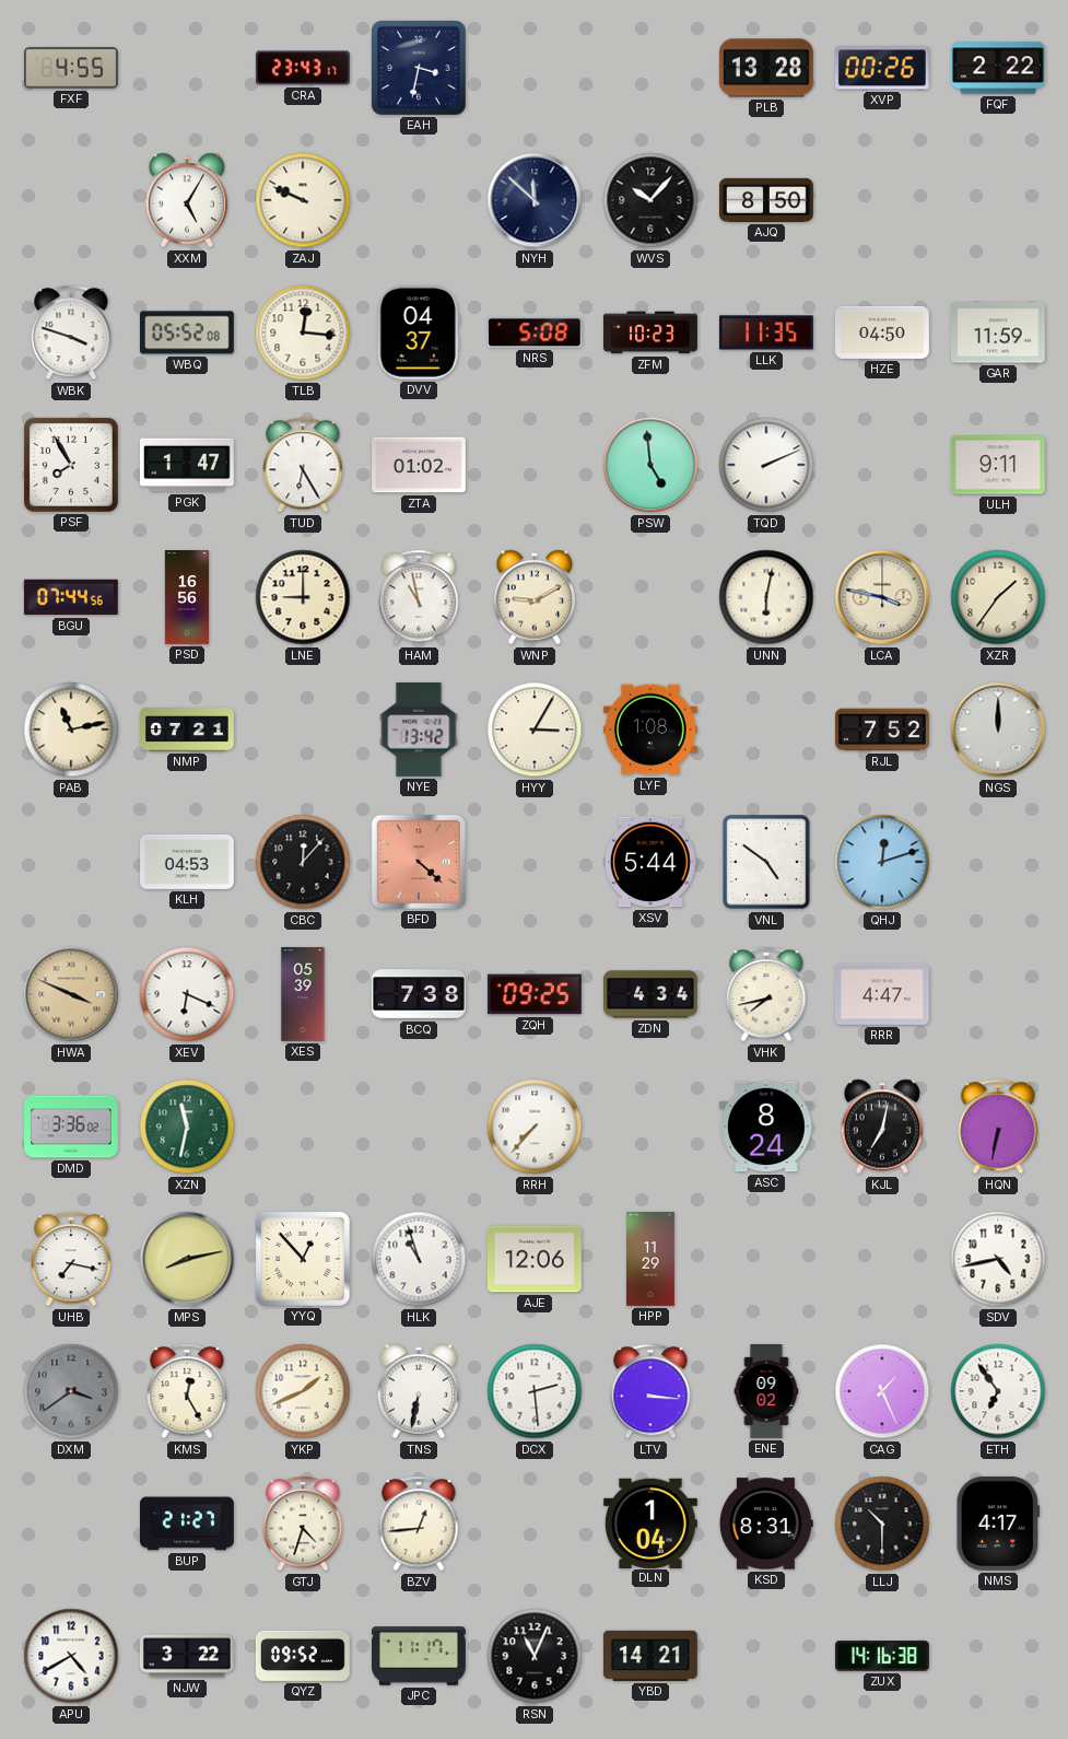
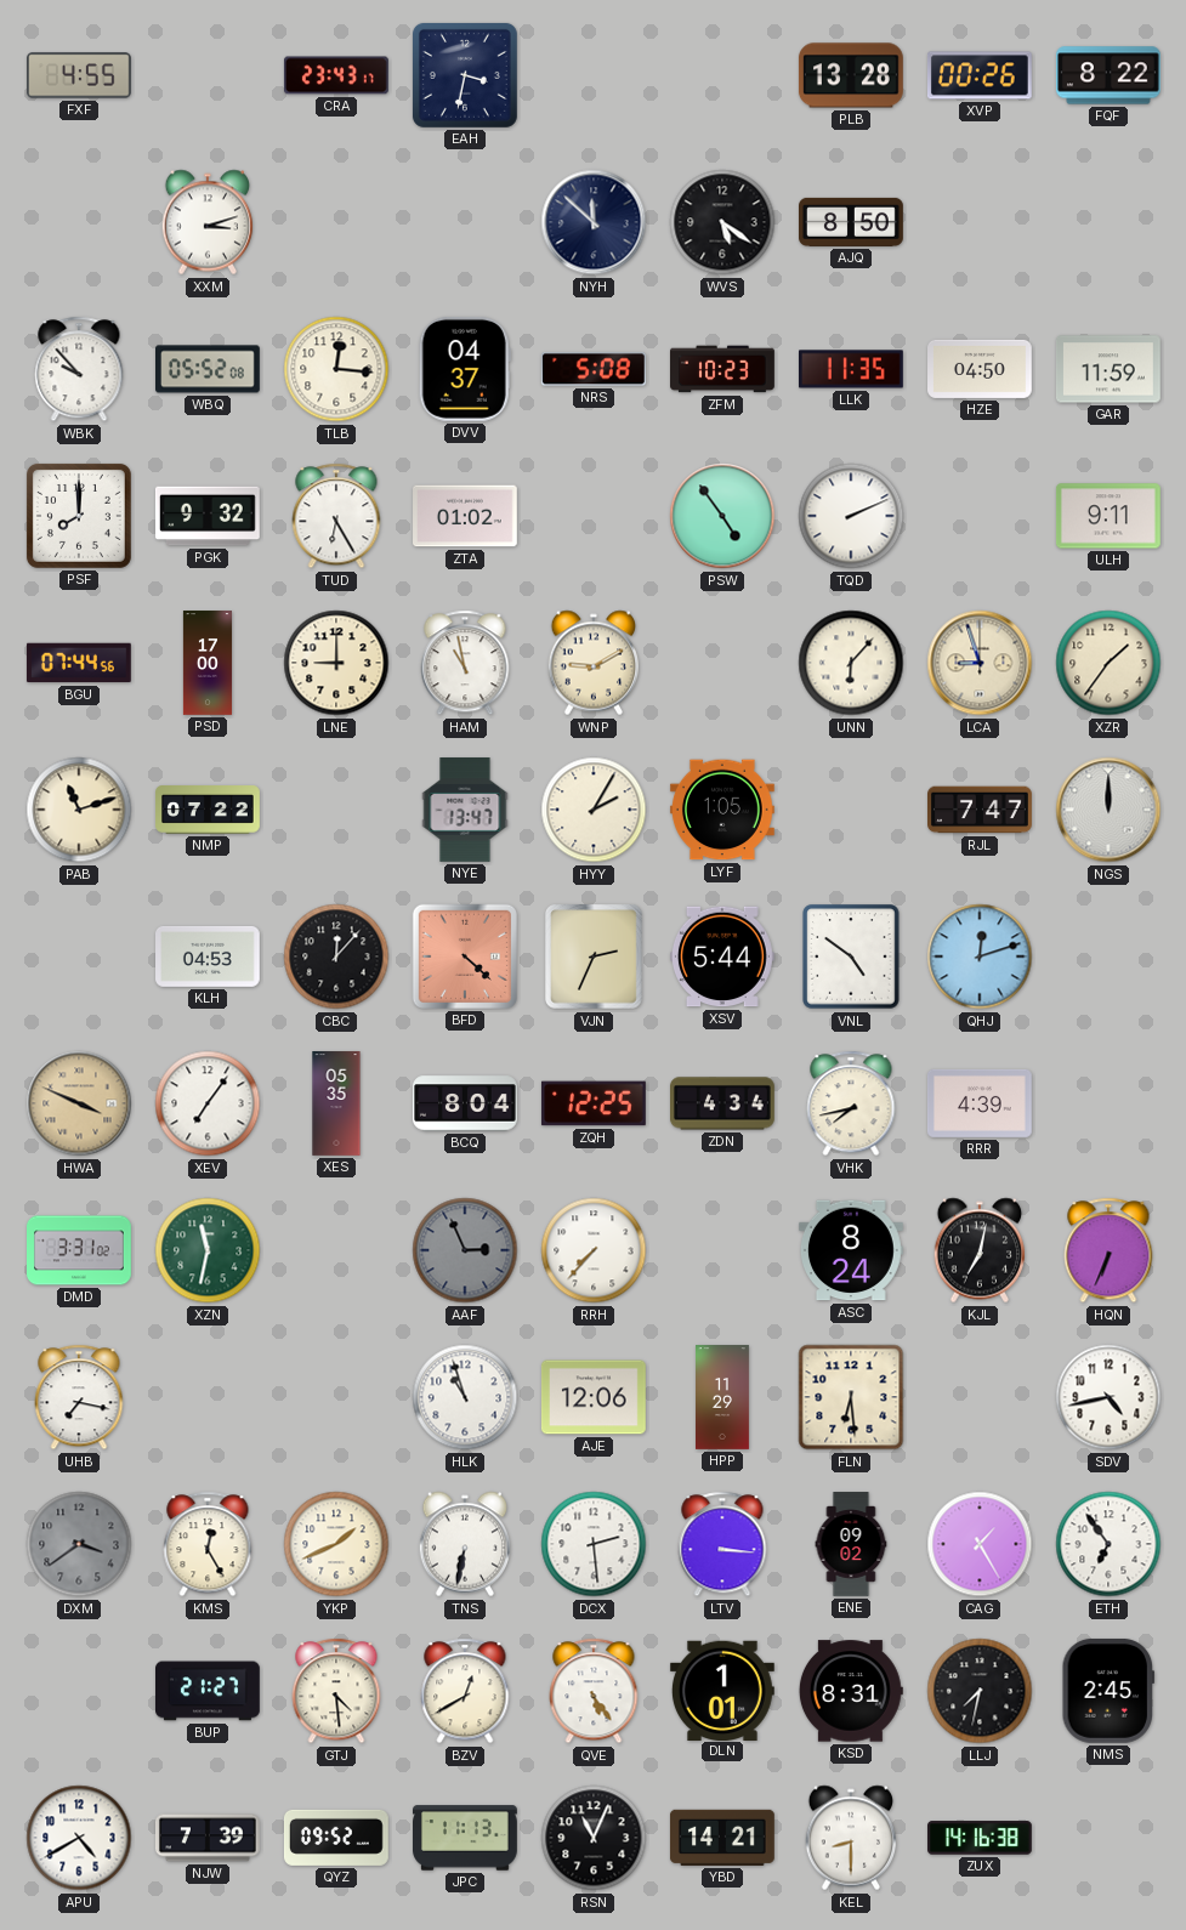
FQF: 2:22 -> 8:22 (1110, 75)
XXM: 5:05 -> 3:12 (208, 222)
ZAJ: 9:49 -> none (303, 200)
WVS: 10:07 -> 5:21 (722, 222)
WBK: 3:48 -> 9:53 (79, 369)
PSF: 7:55 -> 8:00 (79, 516)
PGK: 1:47 -> 9:32 (208, 516)
PSW: 4:59 -> 4:54 (722, 516)
PSD: 16:56 -> 17:00 (208, 663)
UNN: 6:02 -> 6:07 (851, 663)
LCA: 3:47 -> 8:57 (980, 663)
PAB: 11:13 -> 11:12 (79, 810)
NMP: 07:21 -> 07:22 (208, 811)
NYE: 13:42 -> 13:47 (465, 811)
HYY: 3:05 -> 2:05 (594, 810)
LYF: 1:08 -> 1:05 (722, 810)
RJL: 7:52 -> 7:47 (981, 810)
VJN: none -> 2:34 (595, 958)
XEV: 6:19 -> 7:06 (208, 1103)
XES: 05:39 -> 05:35 (336, 1103)
BCQ: 7:38 -> 8:04 (466, 1103)
ZQH: 09:25 -> 12:25 (594, 1103)
RRR: 4:47 -> 4:39 (980, 1103)
DMD: 3:36 -> 3:31 (80, 1250)
AAF: none -> 2:56 (465, 1250)
HQN: 6:32 -> 6:34 (1108, 1250)
MPS: 8:13 -> none (187, 1259)
YYQ: 12:53 -> none (303, 1259)
FLN: none -> 6:29 (851, 1397)
CAG: 1:26 -> 1:25 (980, 1544)
GTJ: 4:33 -> 4:29 (336, 1691)
BZV: 12:44 -> 12:40 (465, 1691)
QVE: none -> 5:24 (594, 1691)
DLN: 1:04 -> 1:01 (722, 1690)
LLJ: 10:30 -> 7:32 (980, 1691)
NMS: 4:17 -> 2:45 (1108, 1691)
NJW: 3:22 -> 7:39 (209, 1838)
JPC: 11:17 -> 11:13 (466, 1838)
KEL: none -> 8:30 (851, 1838)
